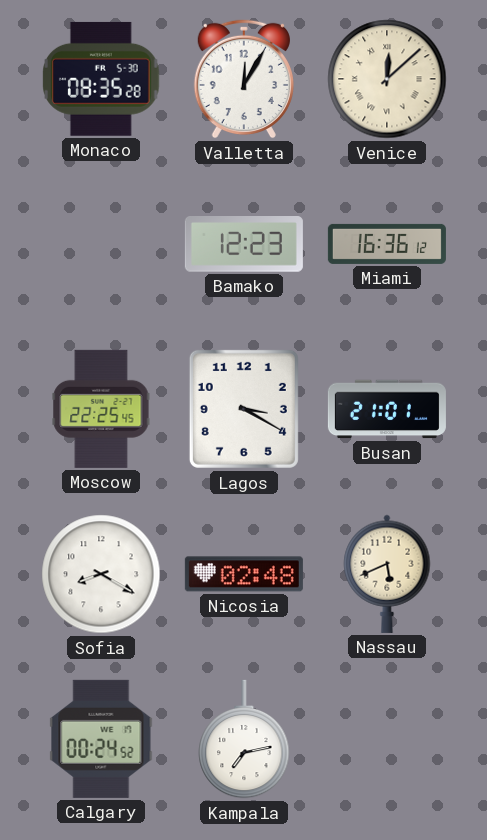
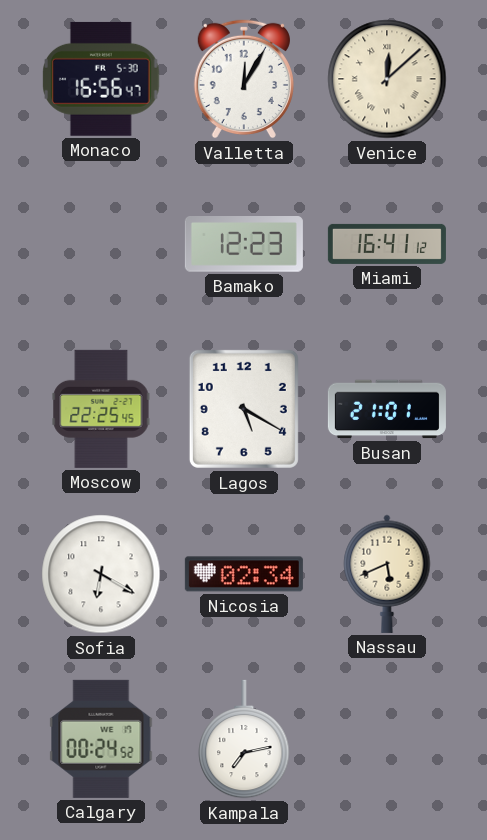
Monaco: 08:35 -> 16:56 (101, 79)
Miami: 16:36 -> 16:41 (387, 244)
Lagos: 3:20 -> 5:20 (244, 409)
Sofia: 8:20 -> 6:20 (101, 574)
Nicosia: 02:48 -> 02:34 (244, 574)
